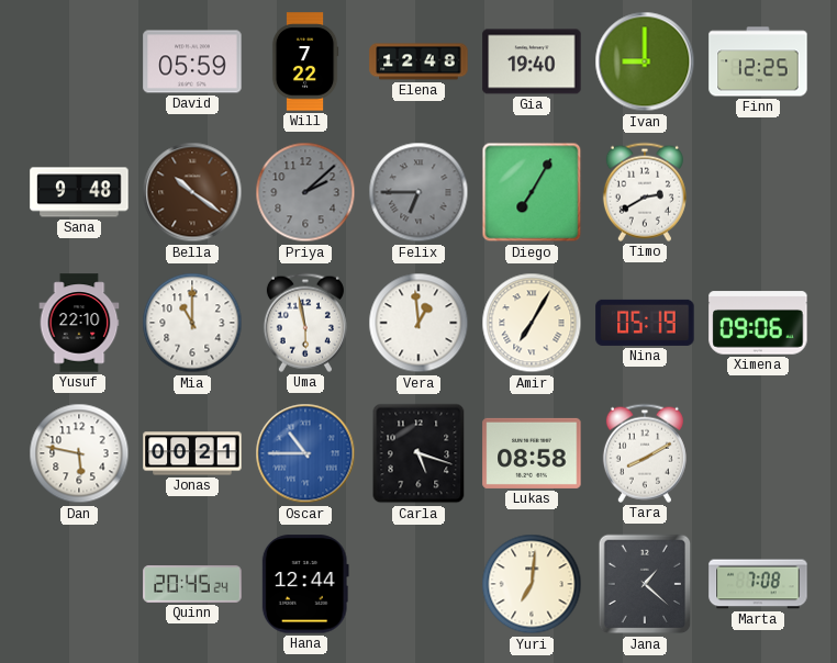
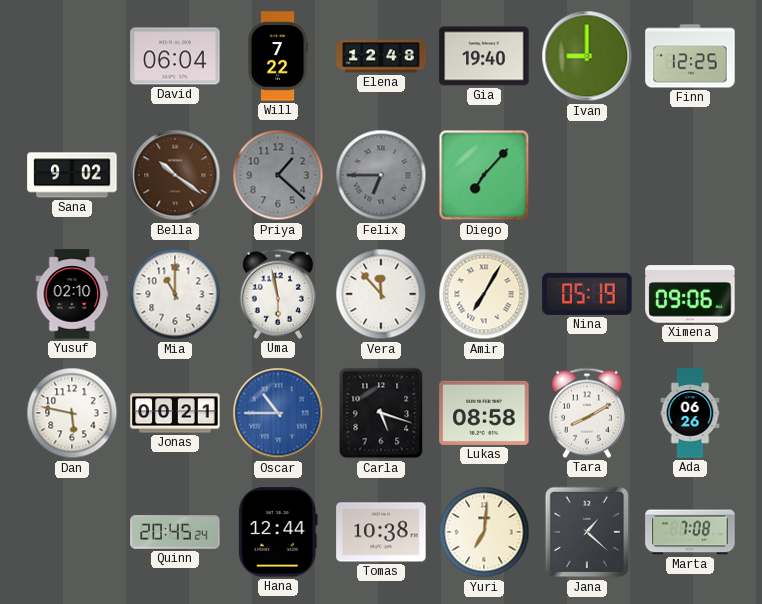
David: 05:59 -> 06:04 (175, 56)
Sana: 9:48 -> 9:02 (72, 175)
Priya: 2:08 -> 1:22 (278, 175)
Diego: 7:05 -> 7:07 (484, 175)
Timo: 2:40 -> none (645, 192)
Yusuf: 22:10 -> 02:10 (72, 294)
Vera: 12:59 -> 11:53 (381, 294)
Ada: none -> 06:26 (690, 413)
Tomas: none -> 10:38 (381, 532)
